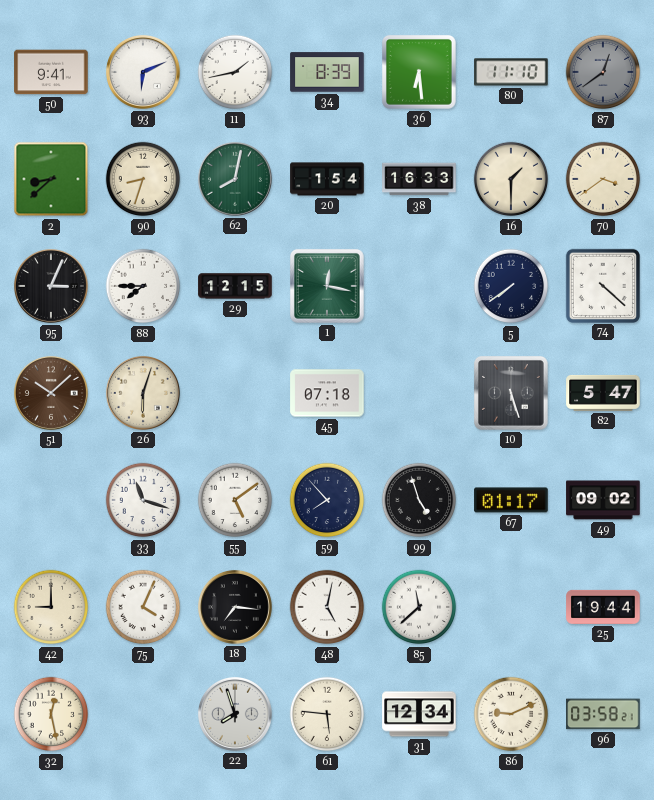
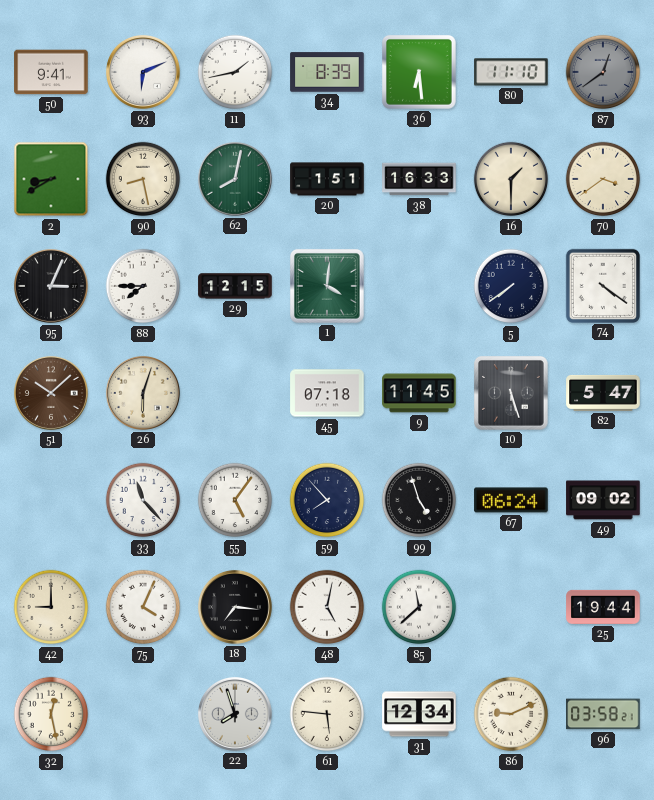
2: 8:38 -> 8:40 (51, 179)
90: 8:33 -> 8:28 (143, 179)
20: 1:54 -> 1:51 (327, 179)
1: 12:17 -> 4:01 (327, 286)
74: 4:22 -> 4:21 (602, 285)
9: none -> 11:45 (419, 393)
33: 11:18 -> 11:23 (143, 500)
55: 5:09 -> 5:06 (235, 500)
67: 01:17 -> 06:24 (511, 500)
